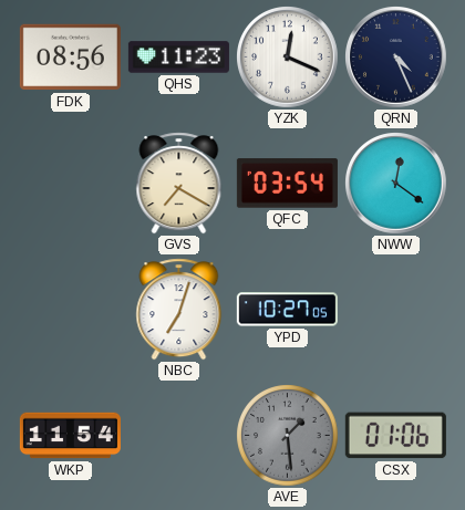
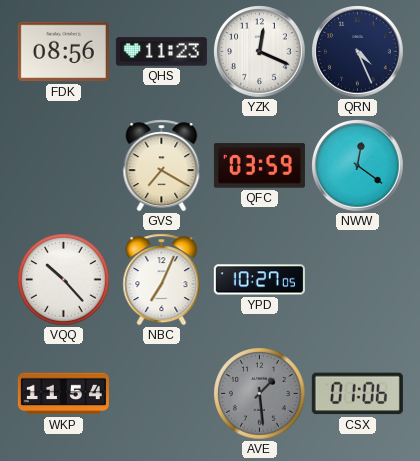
QFC: 03:54 -> 03:59 (259, 166)
VQQ: none -> 10:23 (64, 280)
NBC: 7:03 -> 7:04 (162, 280)
